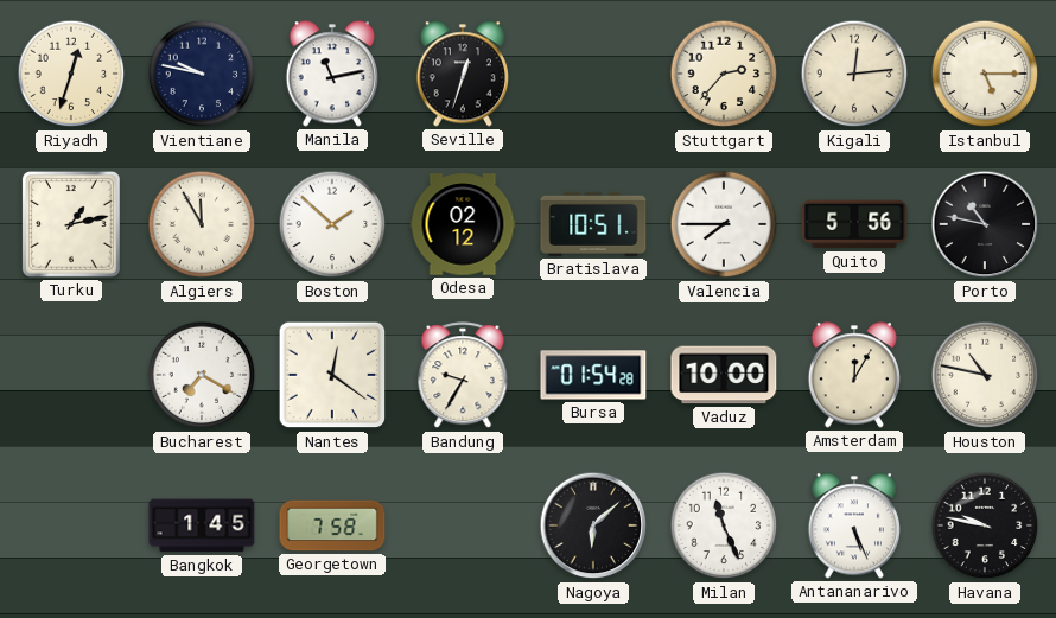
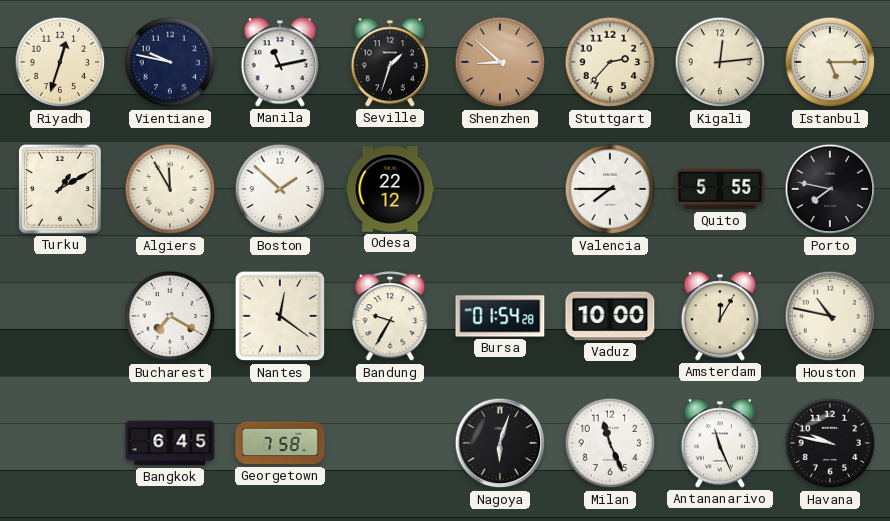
Seville: 12:33 -> 1:33 (389, 62)
Shenzhen: none -> 8:52 (500, 62)
Turku: 1:13 -> 1:10 (60, 189)
Odesa: 02:12 -> 22:12 (390, 189)
Bratislava: 10:51 -> none (593, 224)
Quito: 5:56 -> 5:55 (720, 189)
Porto: 10:47 -> 7:47 (830, 189)
Bangkok: 1:45 -> 6:45 (170, 443)
Nagoya: 6:08 -> 6:03 (500, 443)
Antananarivo: 5:26 -> 11:26 (719, 443)
